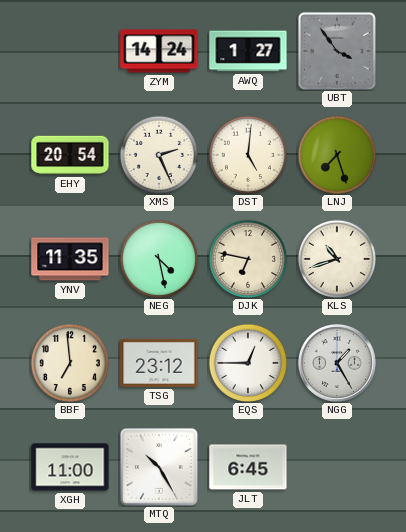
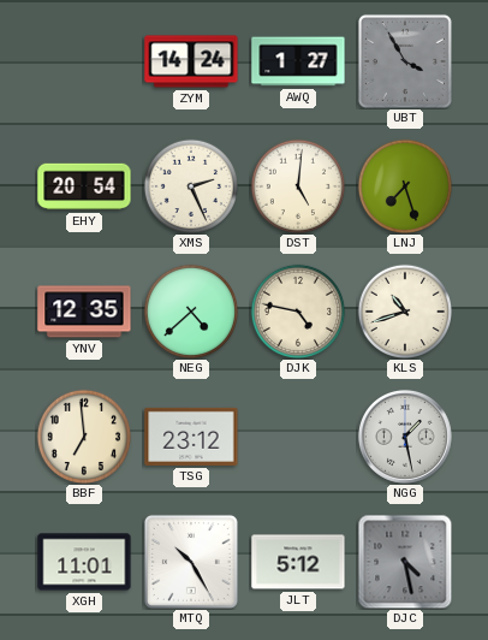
UBT: 3:54 -> 3:55 (405, 61)
YNV: 11:35 -> 12:35 (84, 312)
NEG: 4:28 -> 4:38 (190, 310)
DJK: 6:47 -> 4:47 (297, 310)
EQS: 12:45 -> none (247, 362)
NGG: 1:25 -> 1:28 (405, 437)
XGH: 11:00 -> 11:01 (84, 562)
JLT: 6:45 -> 5:12 (298, 562)
DJC: none -> 4:28 (405, 562)
